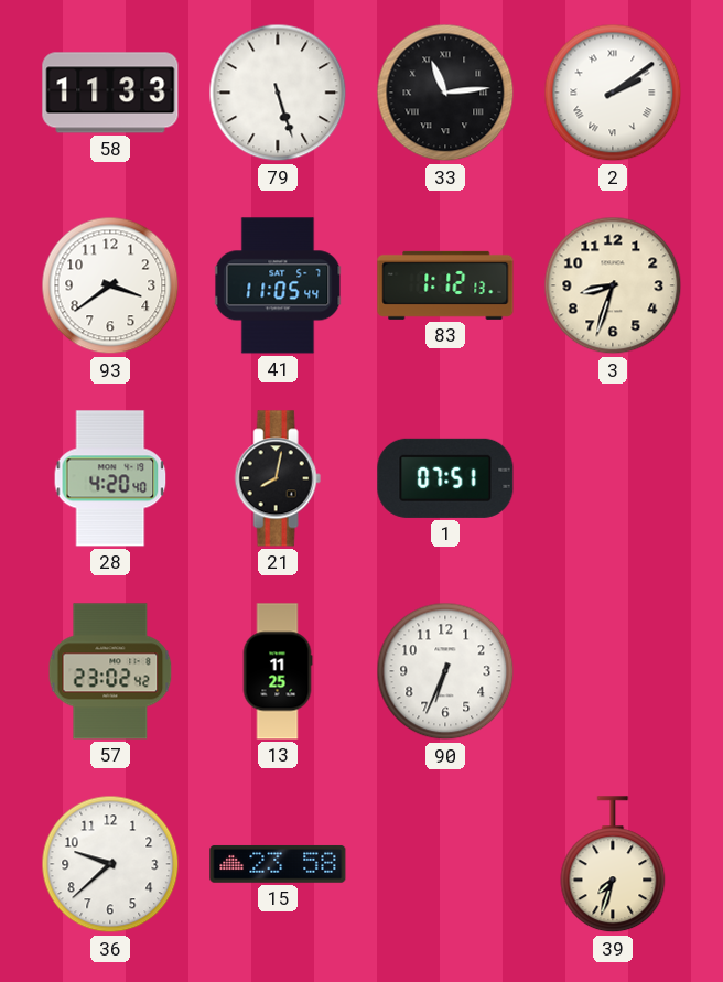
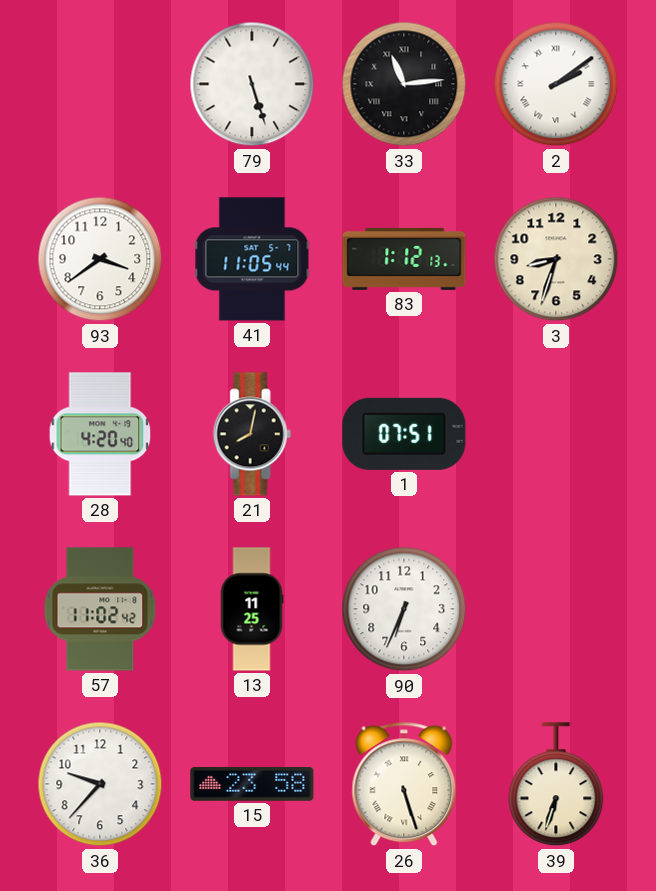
58: 11:33 -> none (110, 93)
57: 23:02 -> 11:02 (100, 609)
36: 9:38 -> 9:37 (100, 784)
26: none -> 5:27 (404, 784)
39: 7:33 -> 6:33 (556, 785)
